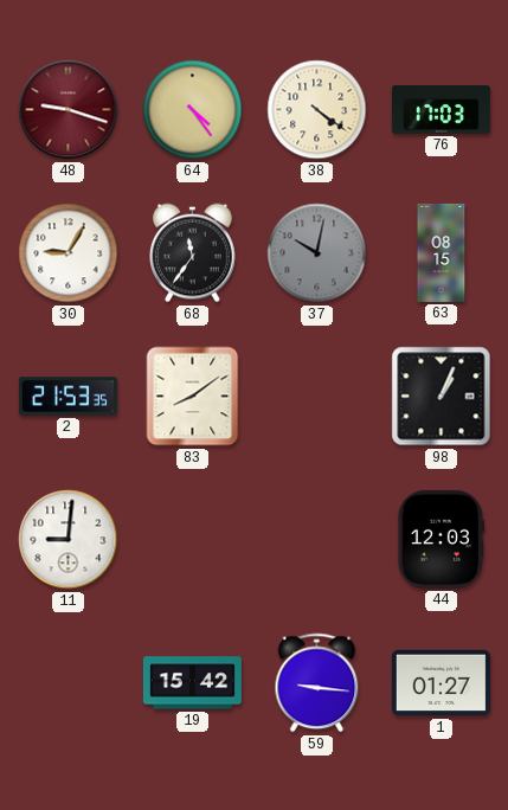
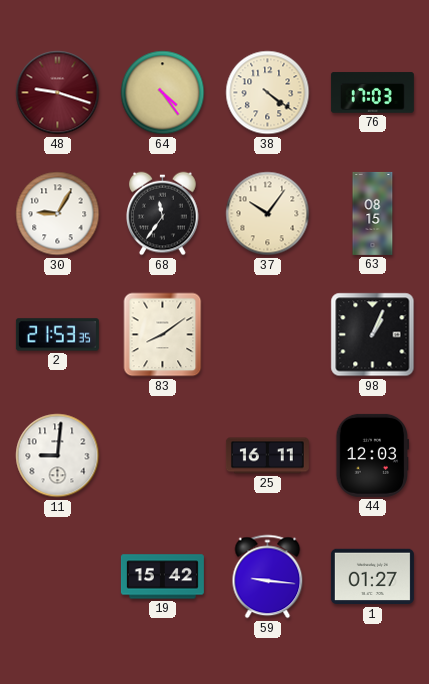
37: 10:02 -> 10:06 (268, 214)
37 dial: grey -> cream (268, 214)
25: none -> 16:11 (267, 456)
